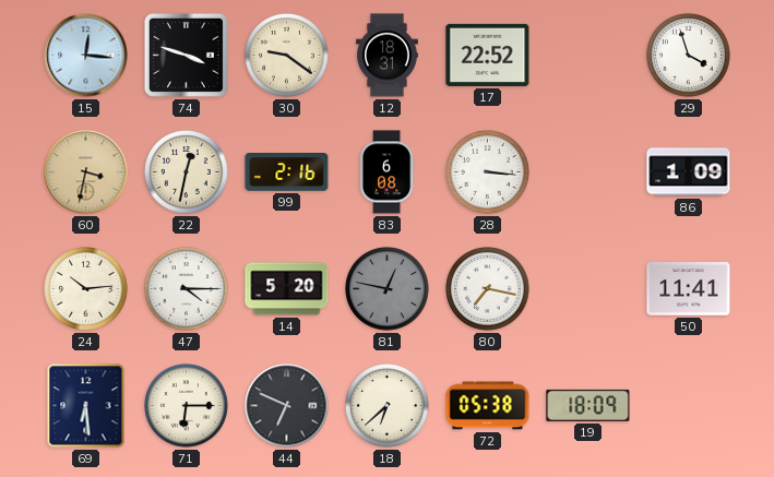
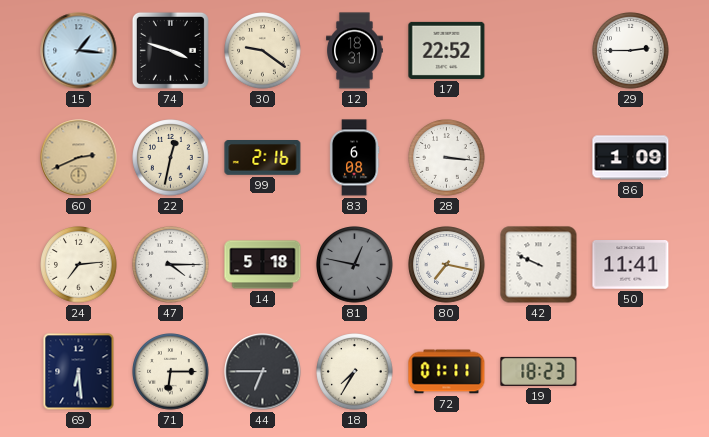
15: 12:16 -> 1:16 (79, 51)
29: 3:57 -> 2:45 (631, 51)
60: 3:32 -> 2:41 (79, 158)
24: 10:14 -> 7:14 (79, 265)
14: 5:20 -> 5:18 (263, 265)
42: none -> 9:49 (539, 265)
44: 6:49 -> 6:45 (263, 372)
18: 6:38 -> 7:35 (355, 372)
72: 05:38 -> 01:11 (447, 372)
19: 18:09 -> 18:23 (539, 371)
